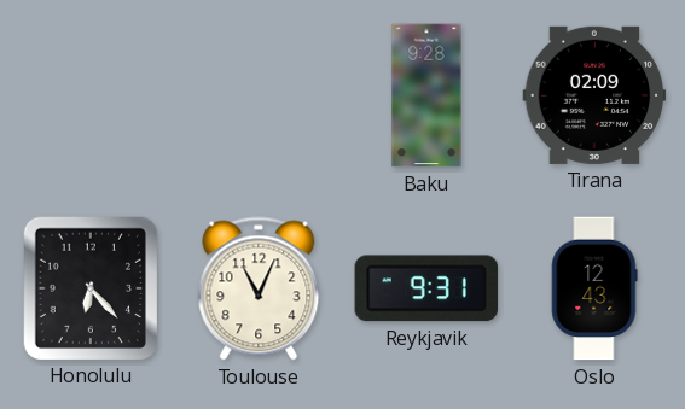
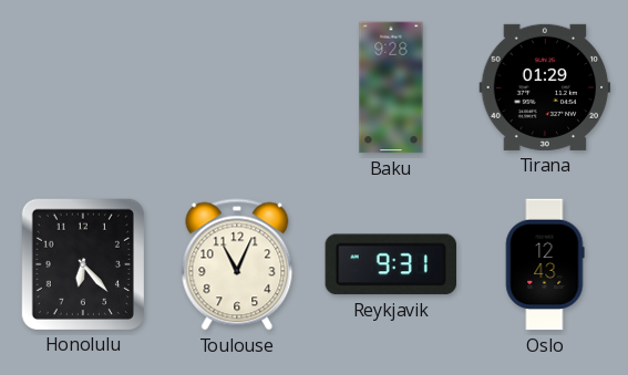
Tirana: 02:09 -> 01:29 (545, 87)
